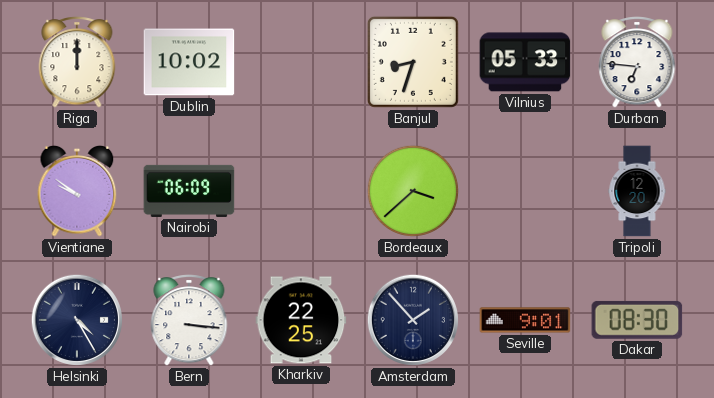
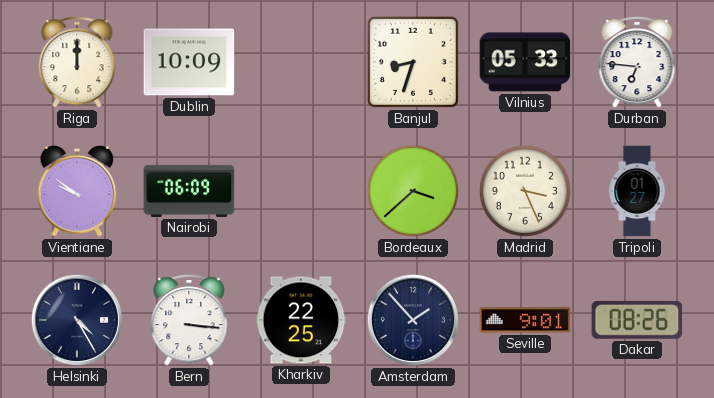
Dublin: 10:02 -> 10:09 (189, 62)
Madrid: none -> 3:26 (525, 191)
Tripoli: 12:20 -> 01:27 (637, 191)
Dakar: 08:30 -> 08:26 (637, 320)
